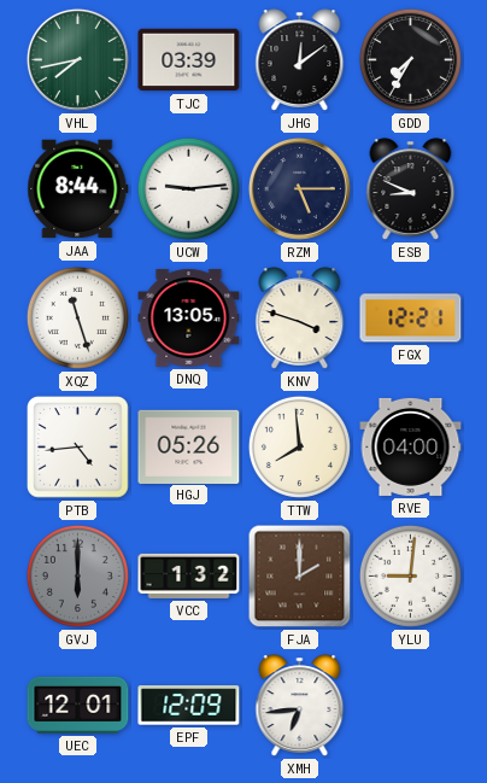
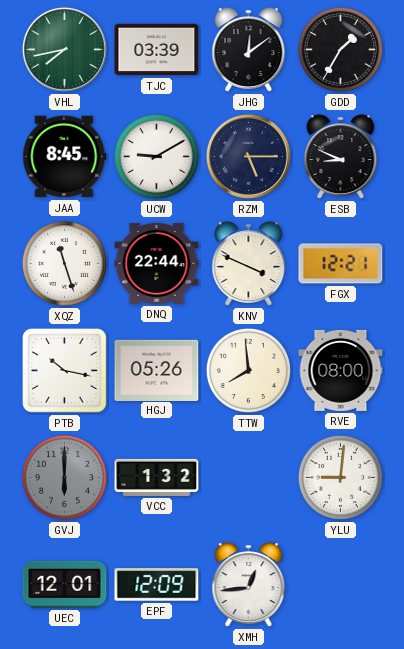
GDD: 7:35 -> 1:35 (340, 49)
JAA: 8:44 -> 8:45 (65, 157)
UCW: 9:14 -> 9:10 (156, 156)
DNQ: 13:05 -> 22:44 (157, 263)
KNV: 3:48 -> 3:49 (249, 264)
PTB: 4:44 -> 10:17 (65, 371)
RVE: 04:00 -> 08:00 (341, 370)
FJA: 2:00 -> none (300, 577)
XMH: 6:44 -> 12:44 (249, 585)
